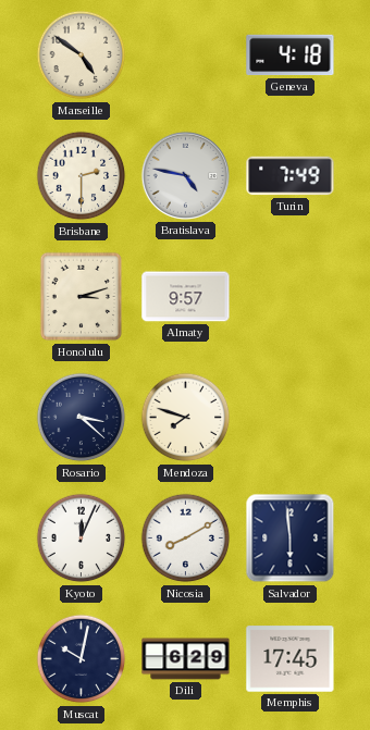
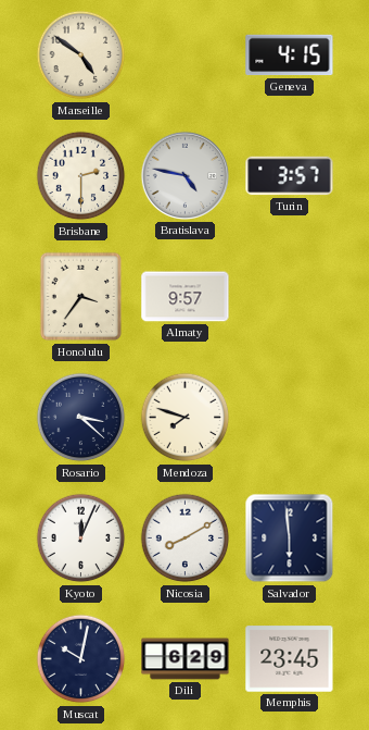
Geneva: 4:18 -> 4:15 (290, 55)
Turin: 7:49 -> 3:57 (290, 176)
Honolulu: 3:12 -> 3:36 (81, 297)
Memphis: 17:45 -> 23:45 (290, 659)
